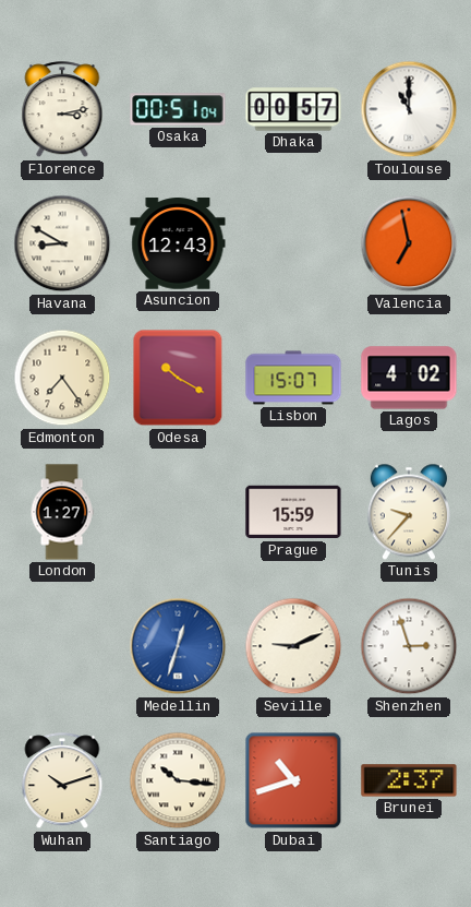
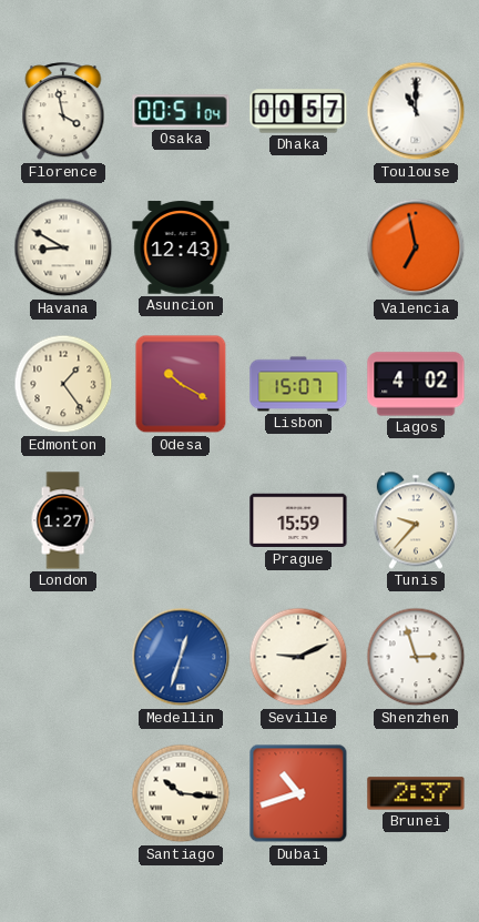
Florence: 3:13 -> 3:58 (63, 112)
Edmonton: 7:24 -> 1:24 (63, 384)
Wuhan: 10:12 -> none (62, 781)
